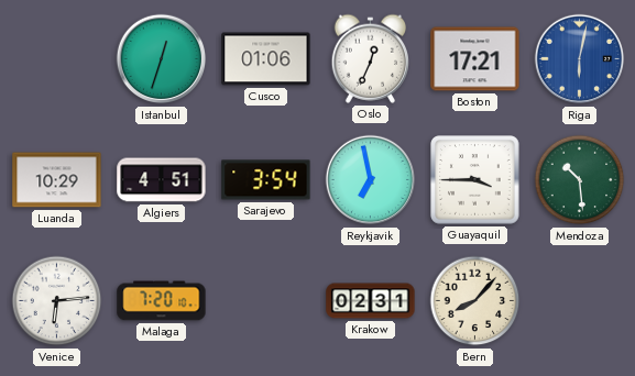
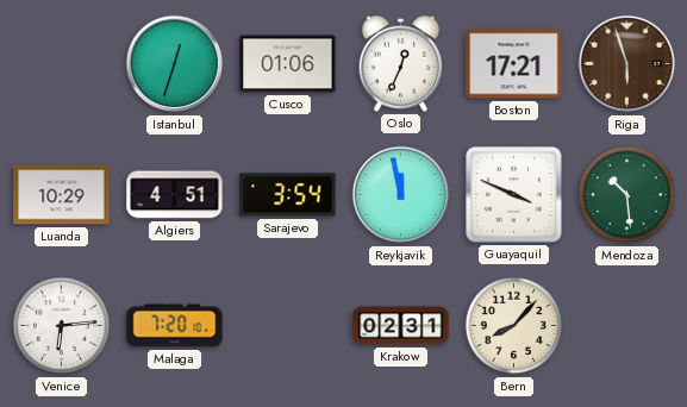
Riga: 6:02 -> 5:57 (627, 64)
Riga dial: blue -> brown (627, 64)
Reykjavik: 6:58 -> 11:58 (401, 195)
Guayaquil: 3:45 -> 3:49 (514, 195)
